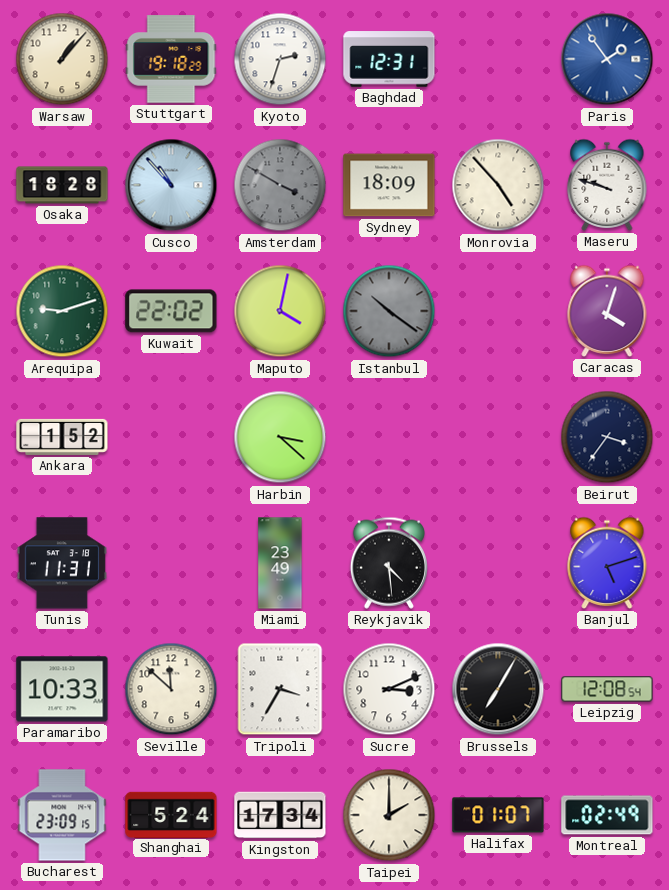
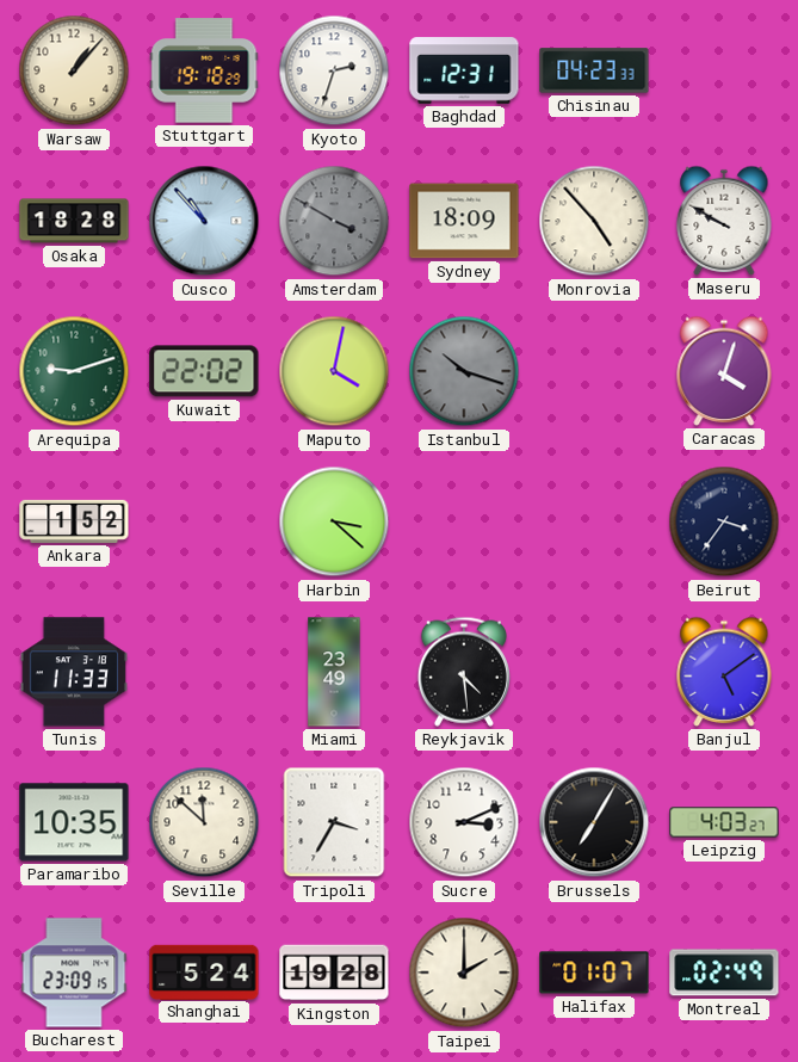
Chisinau: none -> 04:23 (594, 70)
Paris: 1:54 -> none (607, 59)
Maseru: 9:48 -> 9:50 (724, 221)
Istanbul: 10:21 -> 10:18 (464, 371)
Tunis: 11:31 -> 11:33 (74, 672)
Banjul: 5:12 -> 5:09 (724, 672)
Paramaribo: 10:33 -> 10:35 (74, 822)
Leipzig: 12:08 -> 4:03 (724, 822)
Kingston: 17:34 -> 19:28 (334, 973)
